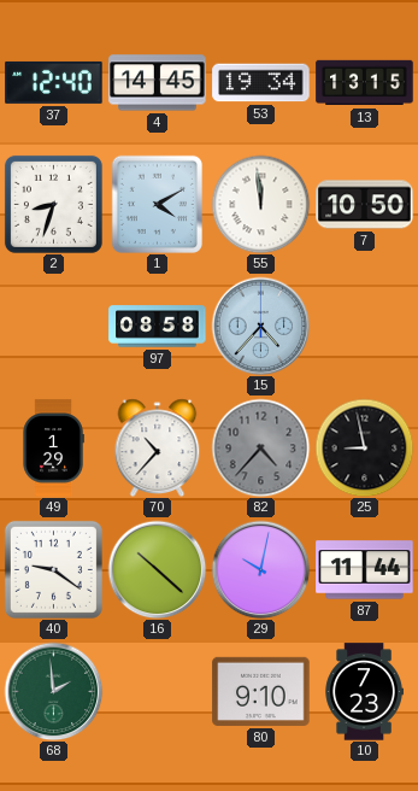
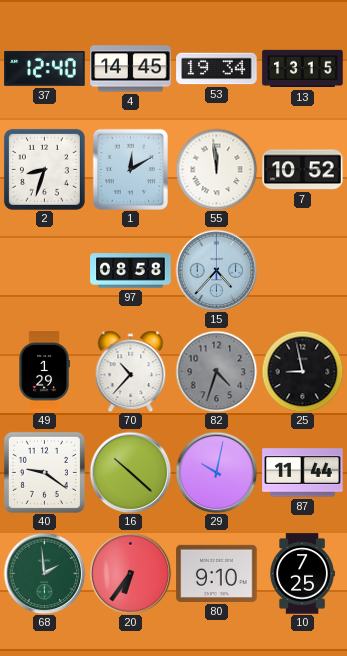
1: 4:10 -> 12:10 (130, 169)
7: 10:50 -> 10:52 (303, 170)
82: 4:37 -> 4:33 (216, 371)
20: none -> 6:36 (130, 573)
10: 7:23 -> 7:25 (302, 574)
